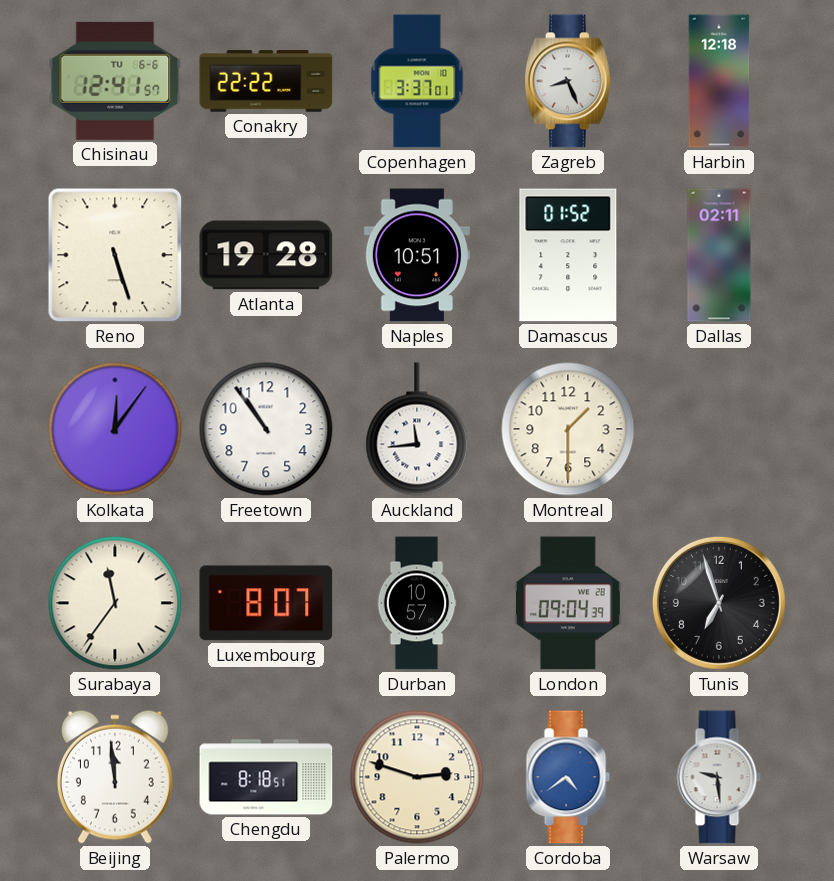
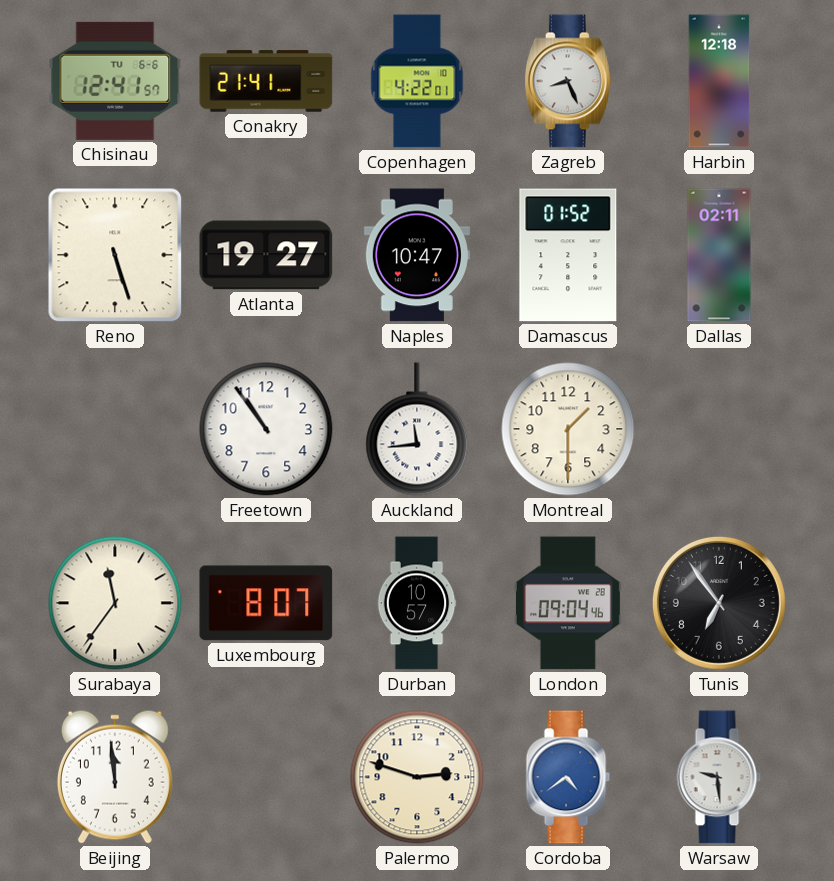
Conakry: 22:22 -> 21:41 (266, 81)
Copenhagen: 3:37 -> 4:22 (417, 81)
Atlanta: 19:28 -> 19:27 (266, 255)
Naples: 10:51 -> 10:47 (417, 255)
Kolkata: 12:06 -> none (115, 429)
London: 09:04:39 -> 09:04:46 (568, 603)
Tunis: 6:57 -> 6:54 (719, 603)
Chengdu: 8:18 -> none (266, 777)
